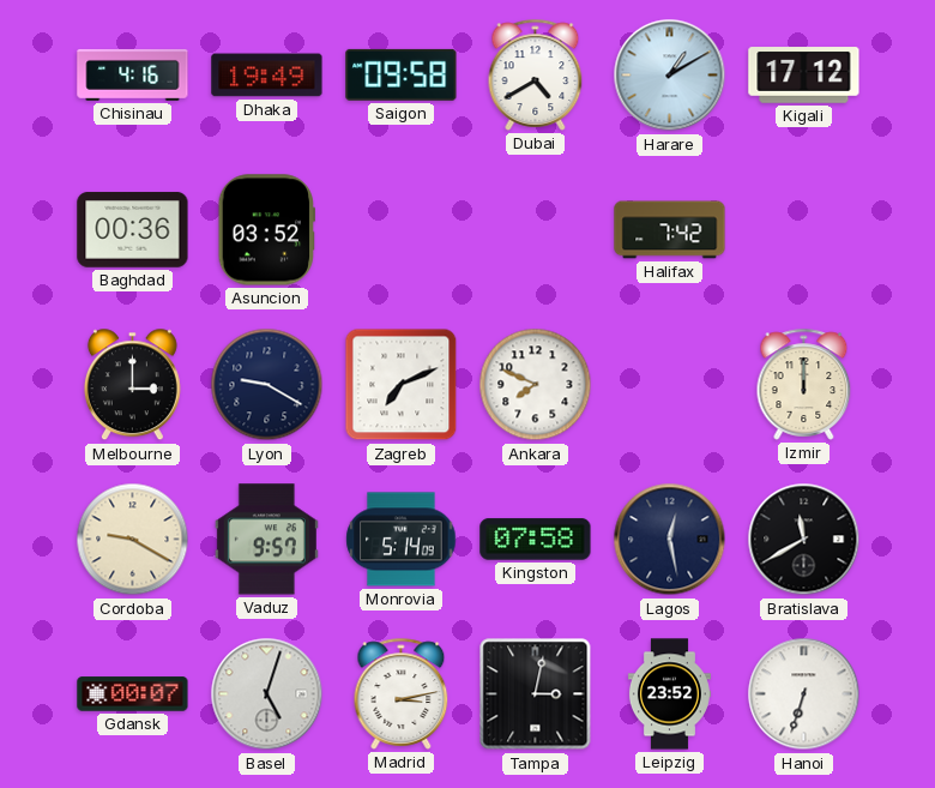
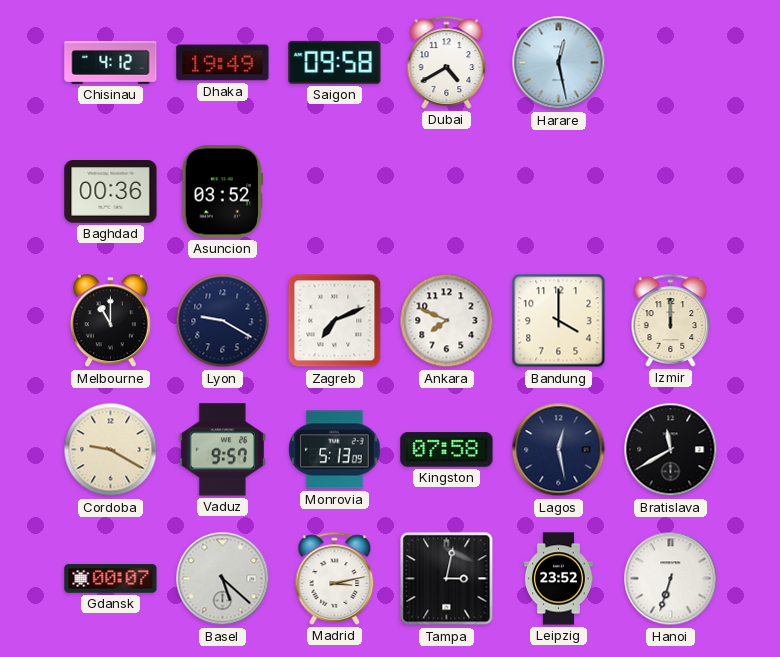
Chisinau: 4:16 -> 4:12 (111, 62)
Harare: 1:10 -> 12:28 (559, 63)
Kigali: 17:12 -> none (804, 76)
Halifax: 7:42 -> none (670, 230)
Melbourne: 3:00 -> 11:00 (110, 321)
Bandung: none -> 4:00 (559, 321)
Monrovia: 5:14 -> 5:13 (335, 450)
Basel: 5:03 -> 5:22 (223, 579)
